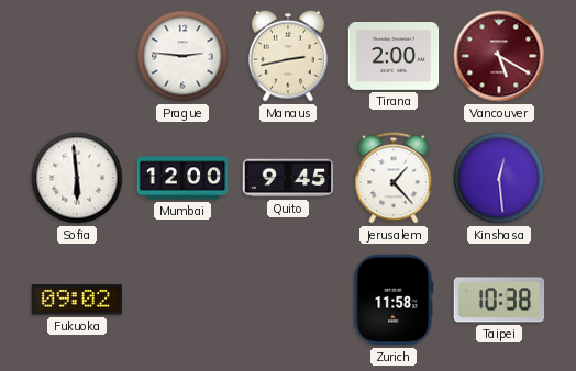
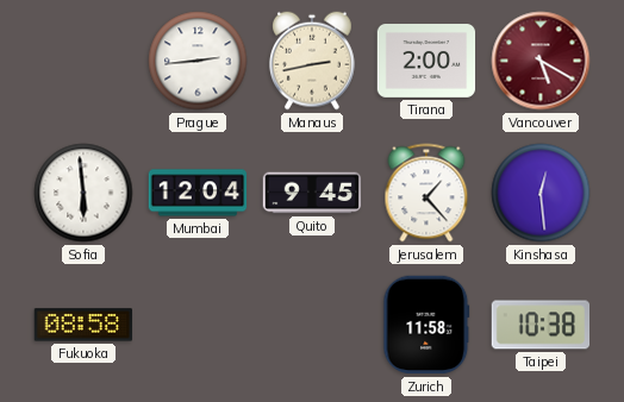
Prague: 2:46 -> 2:44 (198, 61)
Mumbai: 12:00 -> 12:04 (198, 193)
Fukuoka: 09:02 -> 08:58 (83, 325)
